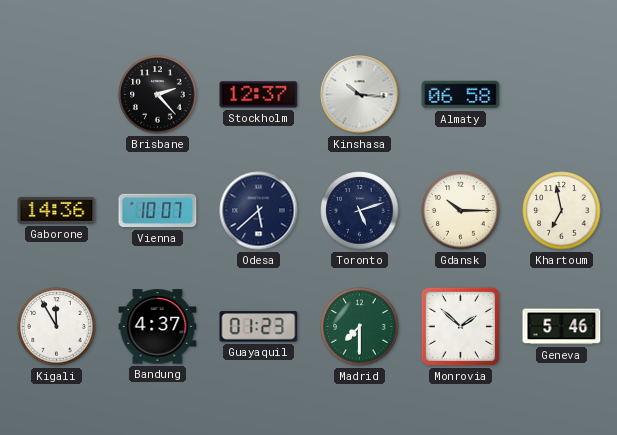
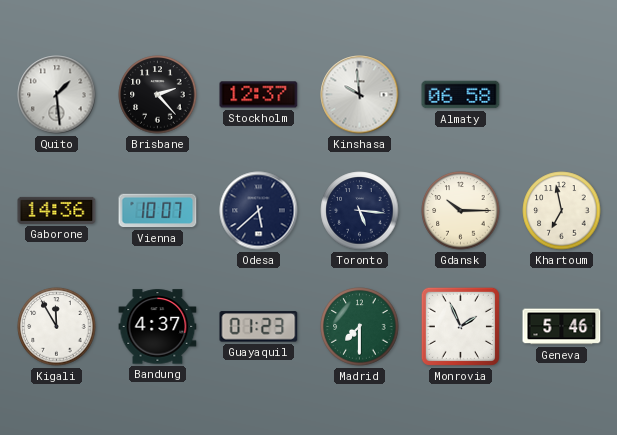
Quito: none -> 1:29 (57, 95)
Kinshasa: 10:16 -> 9:59 (360, 95)
Toronto: 5:12 -> 5:16 (360, 211)
Monrovia: 1:52 -> 1:56 (460, 326)
